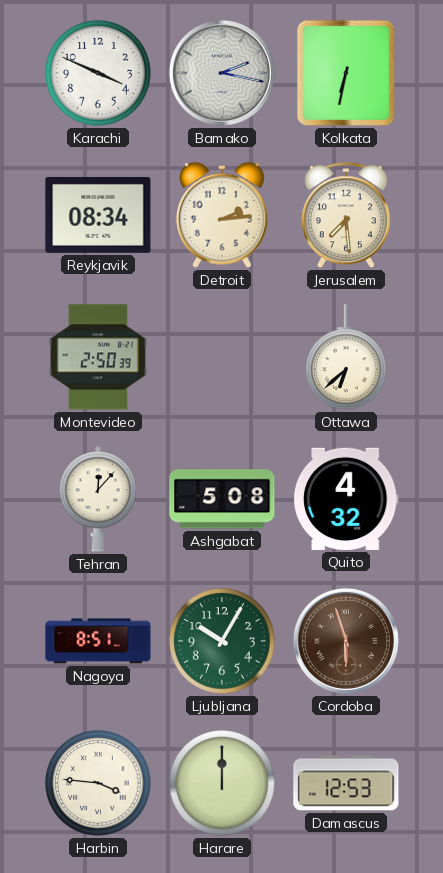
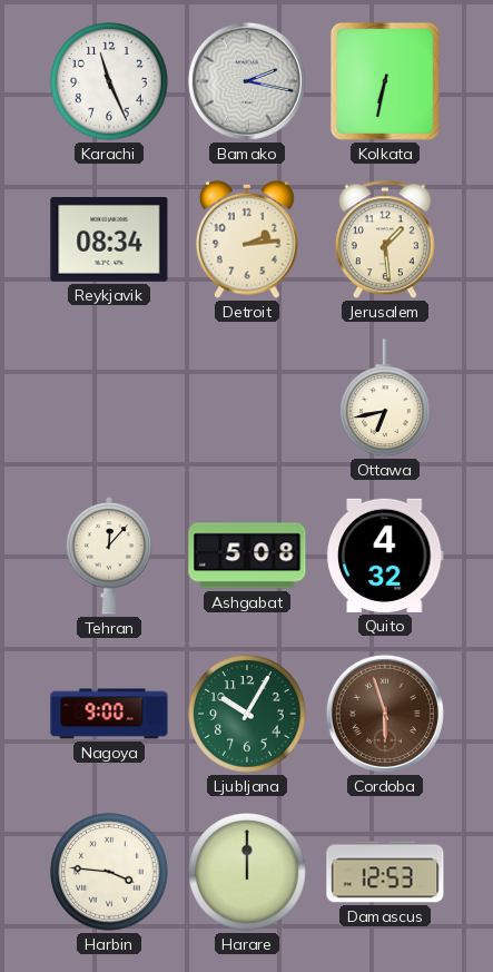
Karachi: 3:49 -> 11:26 (109, 81)
Jerusalem: 7:29 -> 1:29 (385, 240)
Montevideo: 2:50 -> none (98, 357)
Ottawa: 6:38 -> 6:43 (386, 397)
Nagoya: 8:51 -> 9:00 (109, 714)
